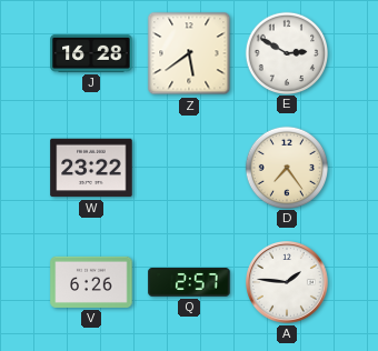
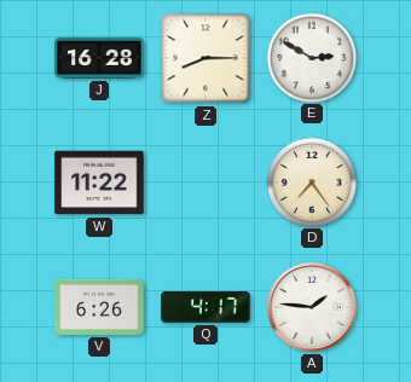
Z: 5:39 -> 8:15 (205, 58)
W: 23:22 -> 11:22 (99, 183)
Q: 2:57 -> 4:17 (205, 308)
